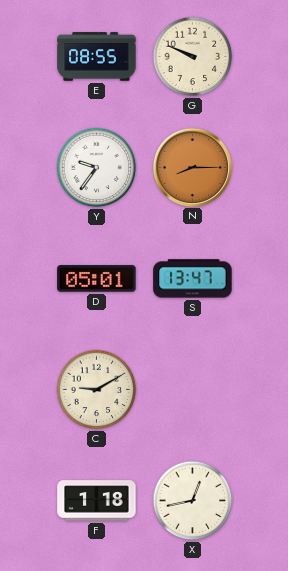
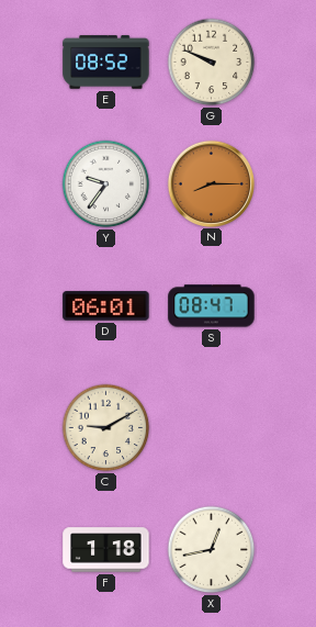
E: 08:55 -> 08:52 (106, 63)
D: 05:01 -> 06:01 (106, 306)
S: 13:47 -> 08:47 (212, 306)
